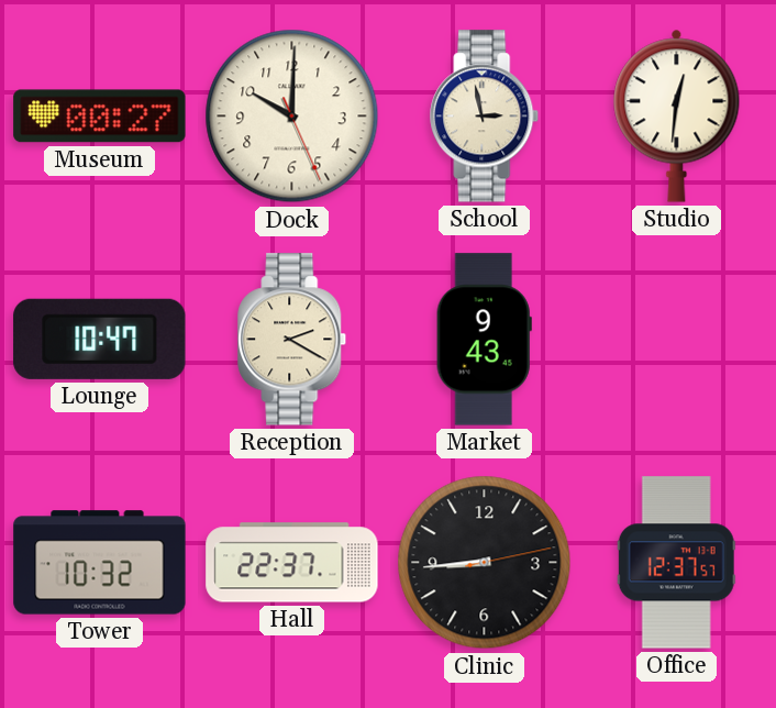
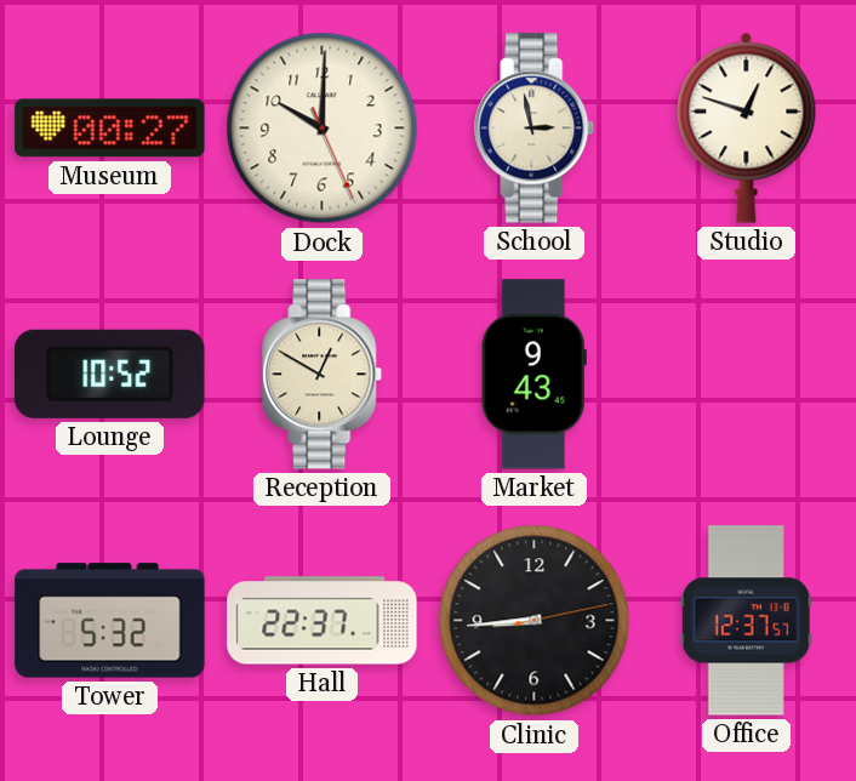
Studio: 12:31 -> 12:48 (747, 127)
Lounge: 10:47 -> 10:52 (110, 374)
Reception: 2:20 -> 12:50 (323, 375)
Tower: 10:32 -> 5:32 (110, 621)
